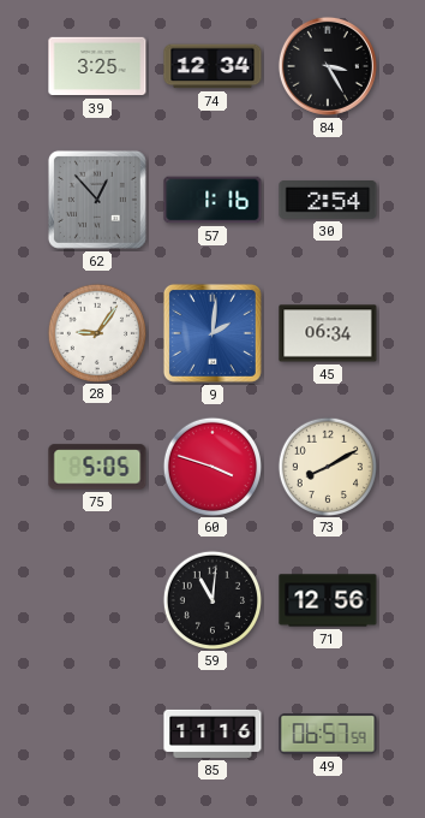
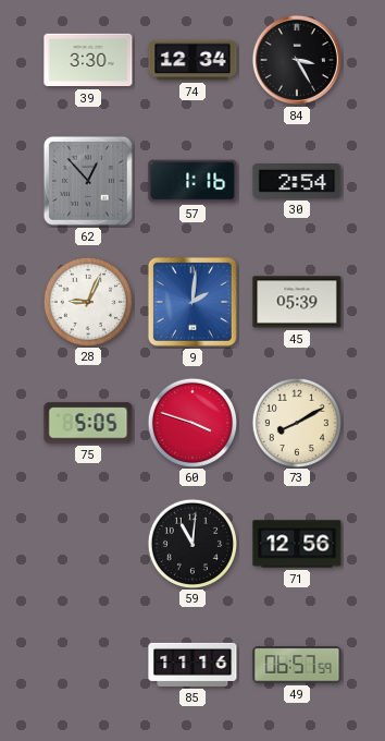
39: 3:25 -> 3:30 (88, 60)
28: 9:06 -> 9:04 (87, 301)
45: 06:34 -> 05:39 (297, 302)
